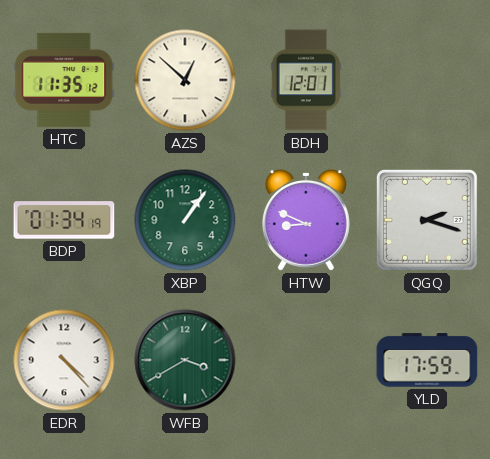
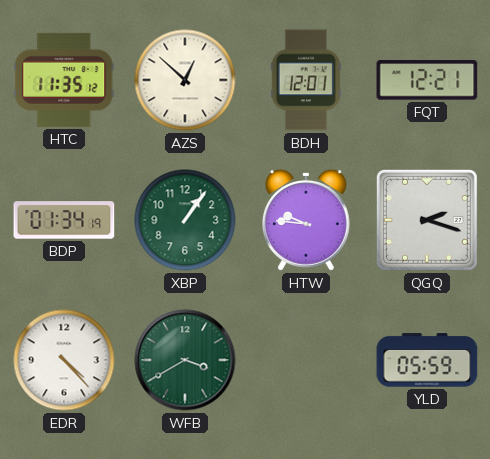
FQT: none -> 12:21 (427, 80)
HTW: 8:49 -> 9:46 (306, 220)
YLD: 17:59 -> 05:59 (427, 360)
